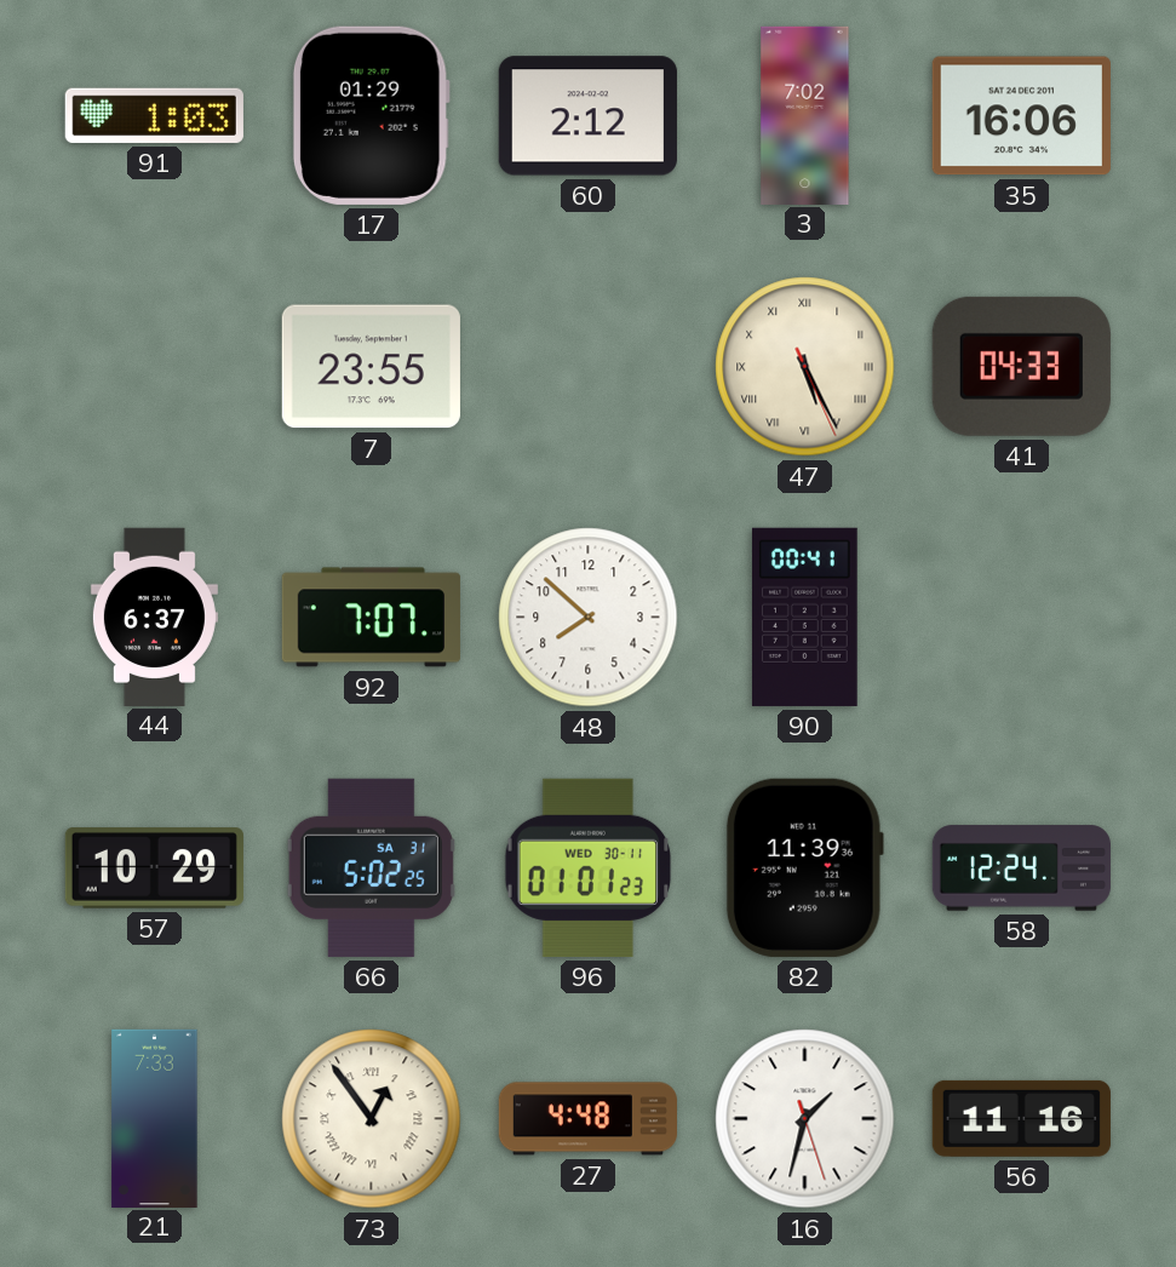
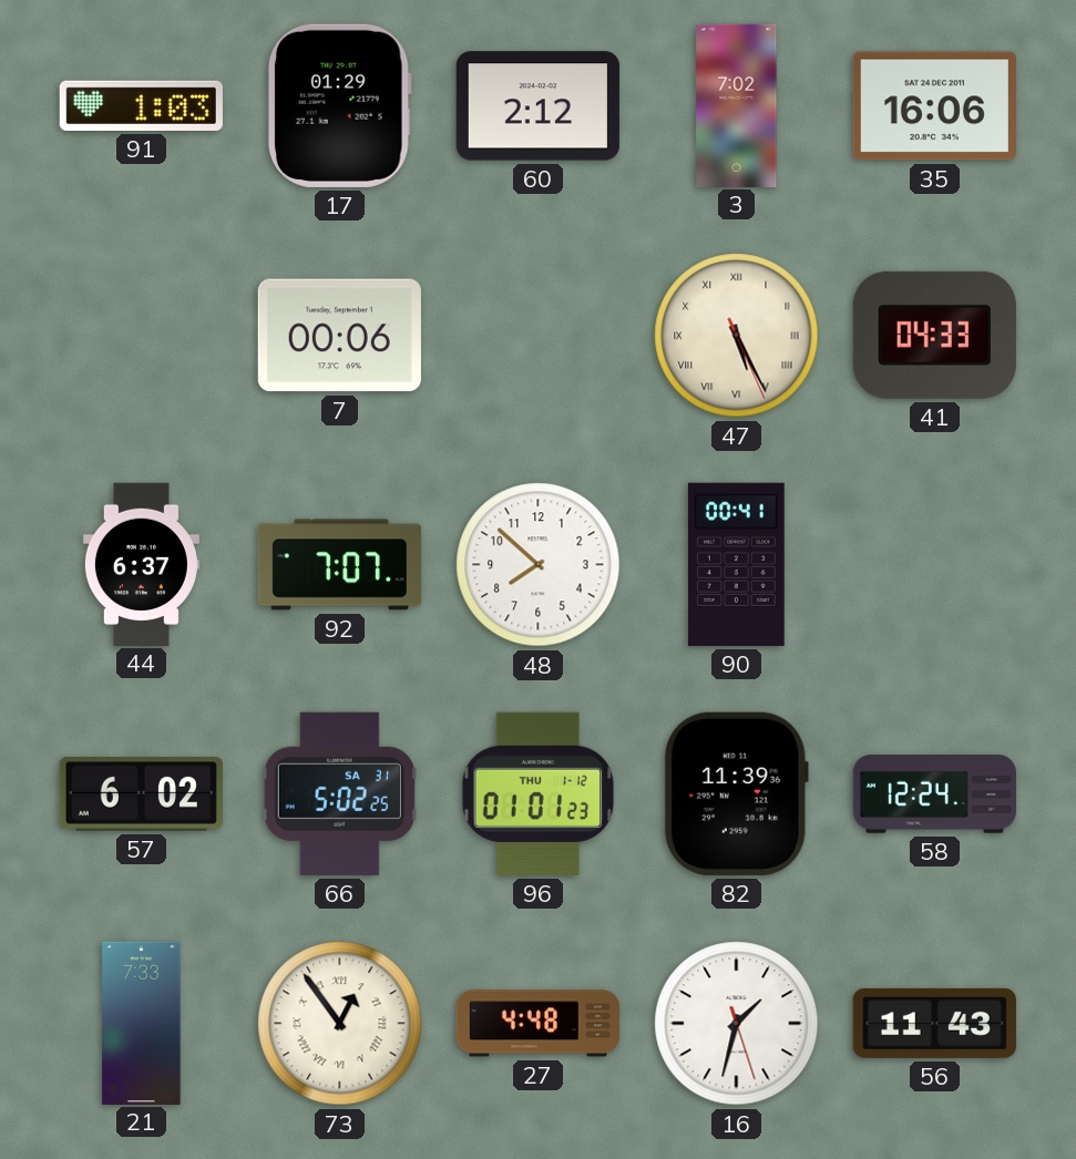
7: 23:55 -> 00:06 (339, 336)
57: 10:29 -> 6:02 (141, 794)
96 date: WED 30-11 -> THU 1-12 (539, 793)
56: 11:16 -> 11:43 (934, 1023)
